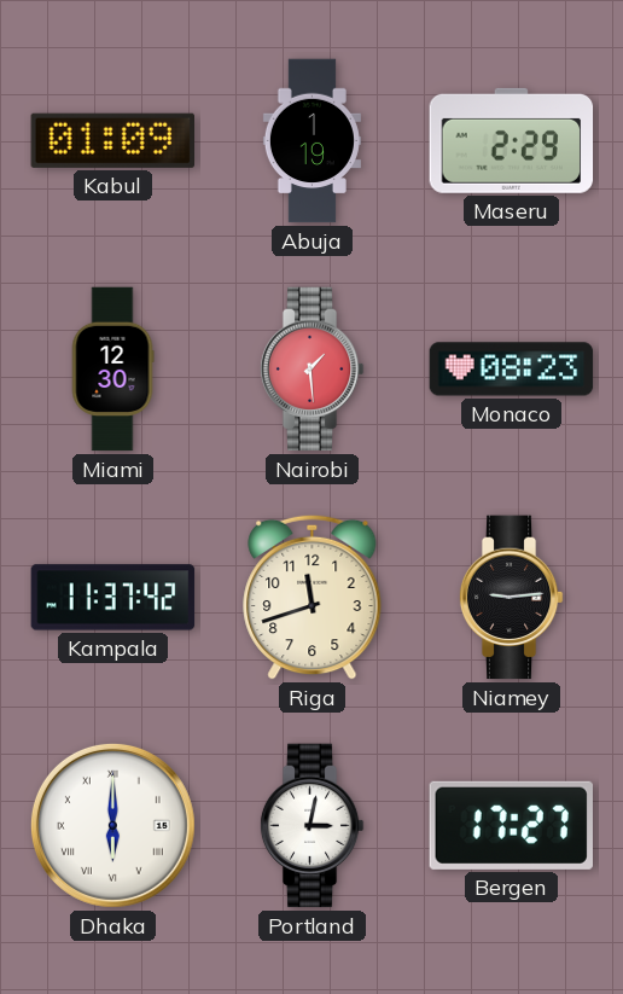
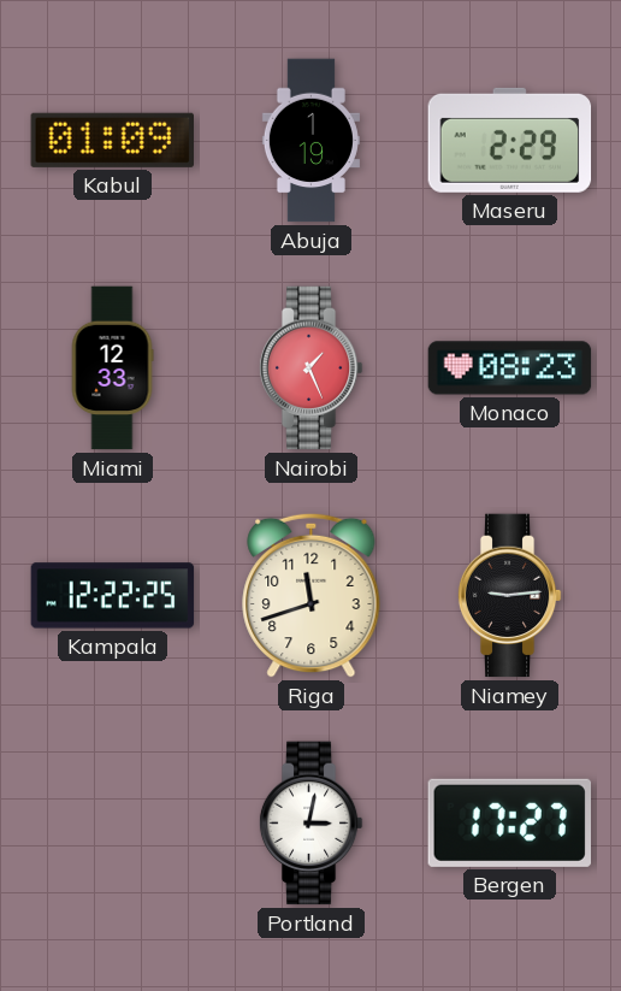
Miami: 12:30 -> 12:33 (112, 368)
Nairobi: 1:29 -> 1:26 (310, 368)
Kampala: 11:37 -> 12:22 (113, 596)
Dhaka: 6:00 -> none (112, 825)
